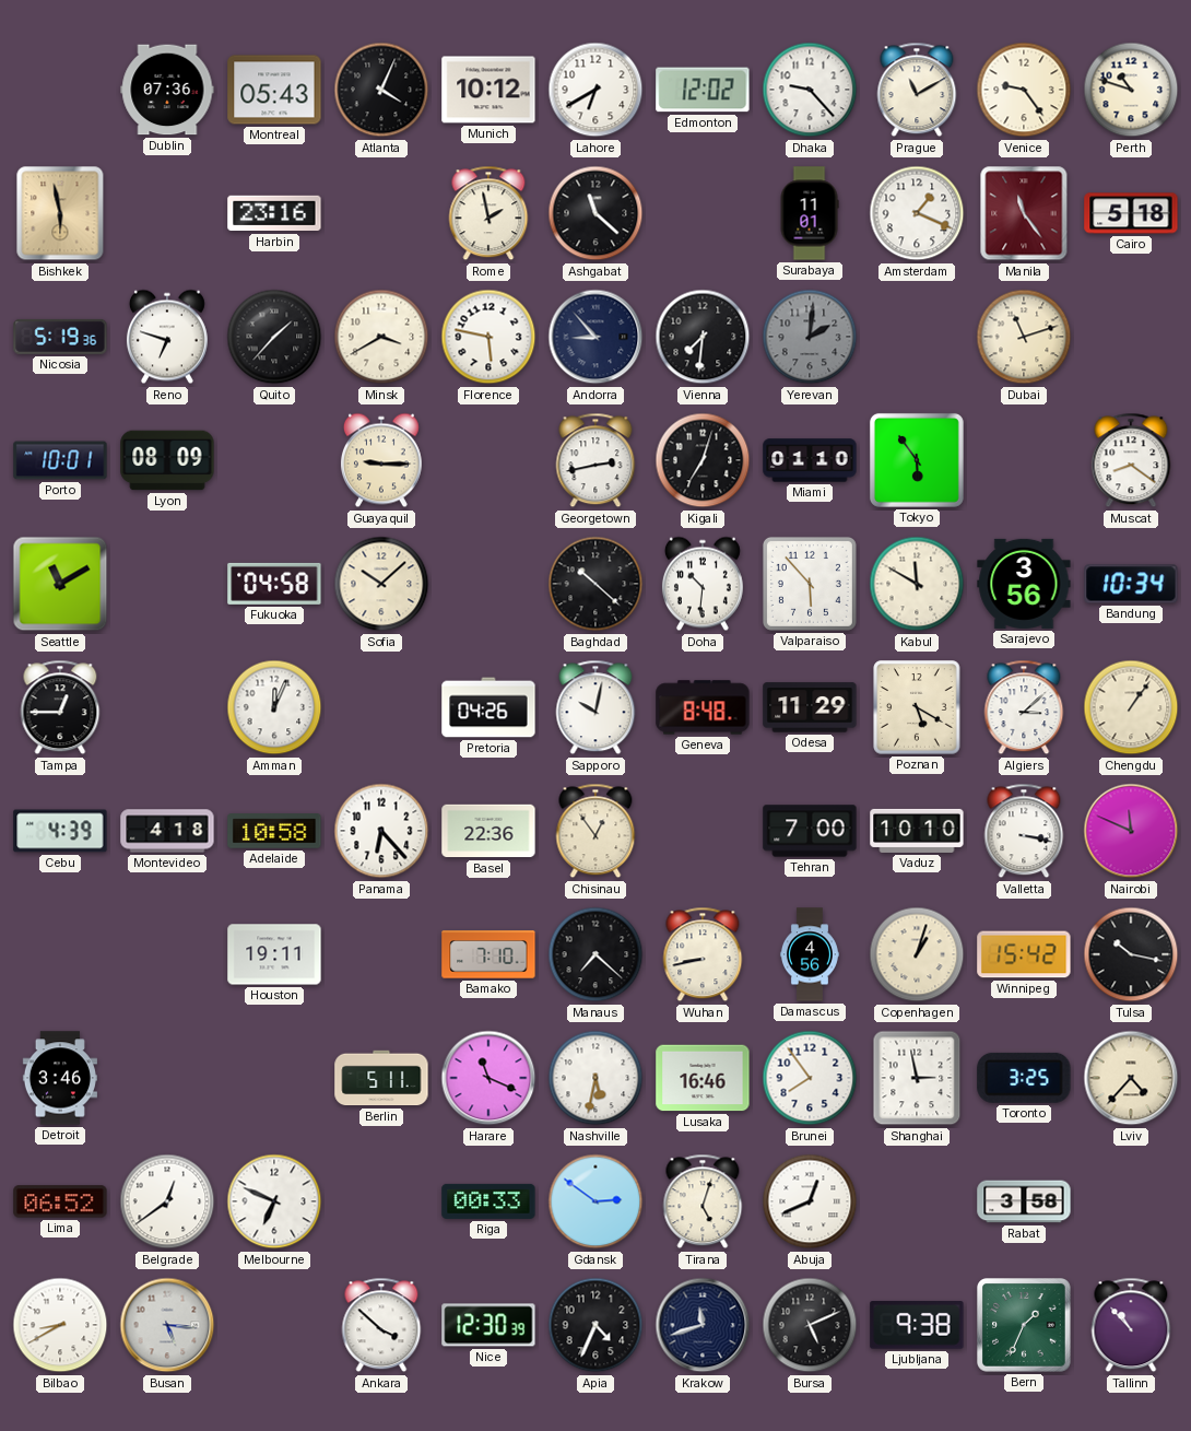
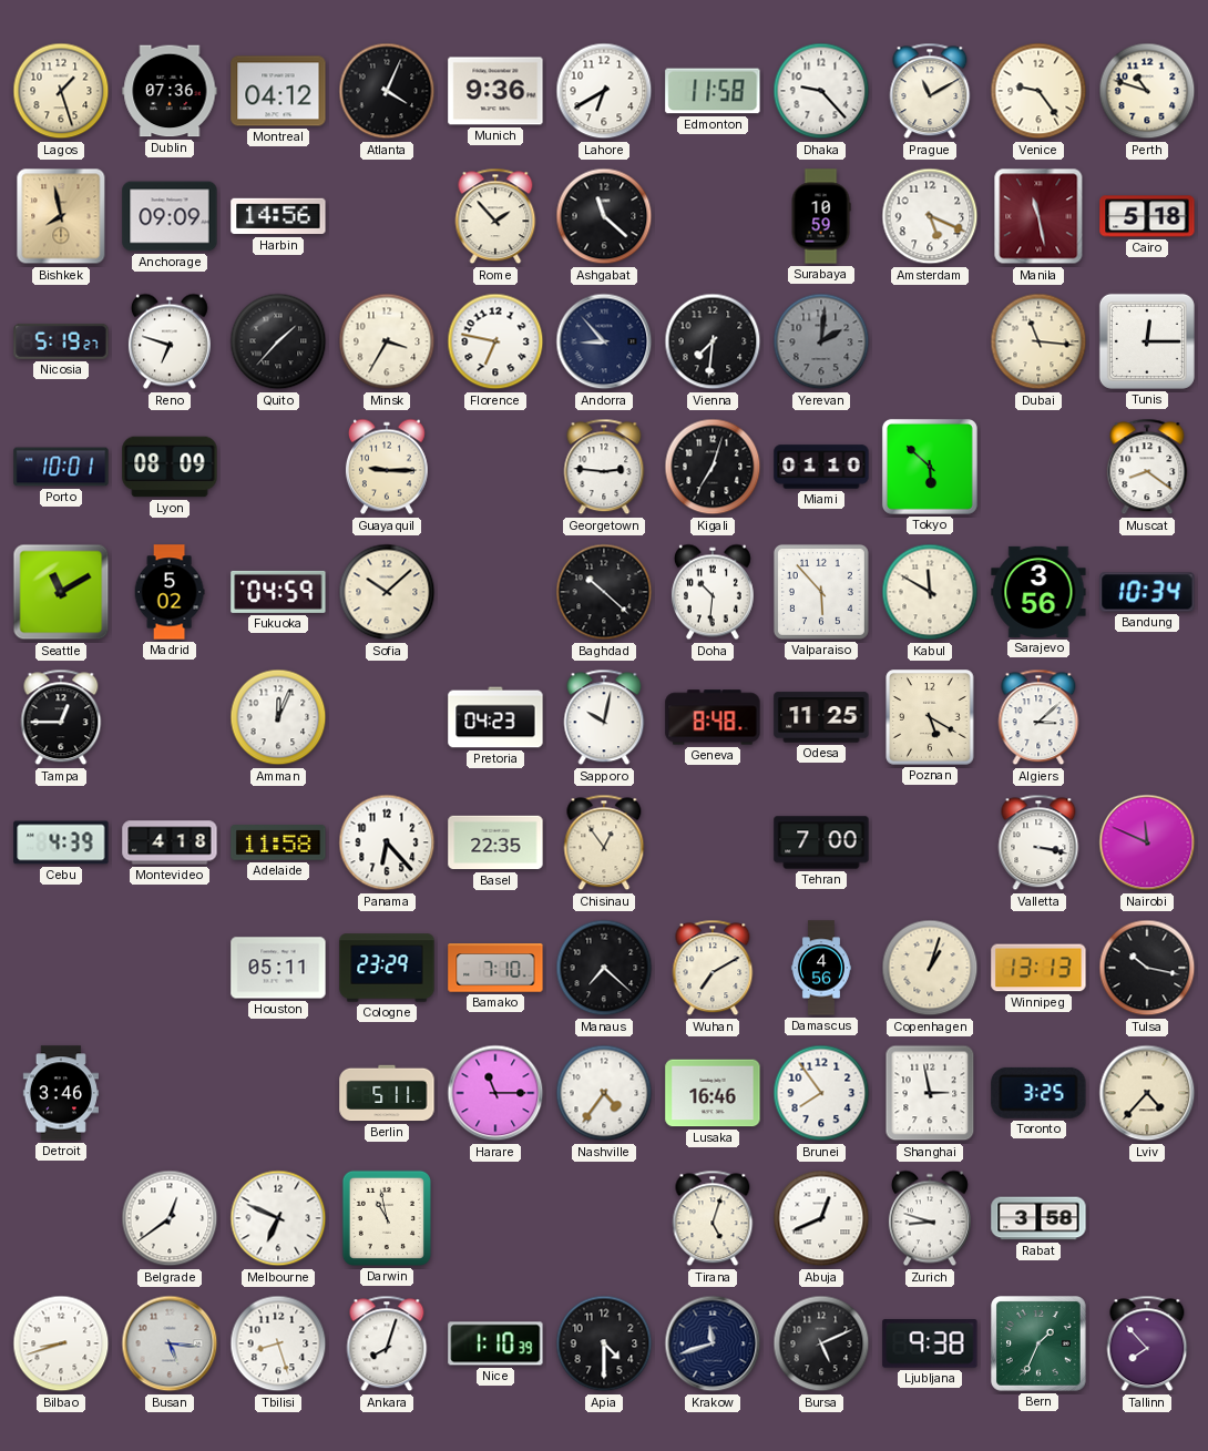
Lagos: none -> 1:27 (61, 91)
Montreal: 05:43 -> 04:12 (278, 91)
Munich: 10:12 -> 9:36 (495, 91)
Edmonton: 12:02 -> 11:58 (713, 91)
Bishkek: 5:58 -> 7:58 (61, 216)
Anchorage: none -> 09:09 (170, 216)
Harbin: 23:16 -> 14:56 (278, 216)
Rome: 1:58 -> 1:53 (495, 216)
Surabaya: 11:01 -> 10:59 (821, 216)
Amsterdam: 1:19 -> 5:19 (930, 216)
Manila: 11:24 -> 11:28 (1038, 216)
Nicosia: 5:19:36 -> 5:19:27 (61, 341)
Minsk: 3:40 -> 3:35 (387, 341)
Florence: 5:47 -> 6:47 (495, 341)
Dubai: 11:12 -> 11:16 (1038, 341)
Tunis: none -> 12:15 (1147, 341)
Georgetown: 2:43 -> 2:46 (604, 467)
Tokyo: 5:54 -> 5:52 (930, 467)
Madrid: none -> 5:02 (170, 592)
Fukuoka: 04:58 -> 04:59 (278, 592)
Pretoria: 04:26 -> 04:23 (495, 717)
Odesa: 11:29 -> 11:25 (821, 717)
Chengdu: 1:06 -> none (1131, 707)
Adelaide: 10:58 -> 11:58 (278, 842)
Basel: 22:36 -> 22:35 (495, 842)
Vaduz: 10:10 -> none (917, 831)
Houston: 19:11 -> 05:11 (278, 968)
Cologne: none -> 23:29 (387, 968)
Wuhan: 8:43 -> 7:10 (713, 968)
Winnipeg: 15:42 -> 13:13 (1038, 968)
Harare: 11:19 -> 11:15 (495, 1093)
Nashville: 5:32 -> 4:36 (604, 1093)
Lima: 06:52 -> none (60, 1201)
Darwin: none -> 10:58 (387, 1218)
Riga: 00:33 -> none (488, 1201)
Gdansk: 2:51 -> none (595, 1201)
Zurich: none -> 8:48 (930, 1218)
Bilbao: 8:40 -> 8:42 (61, 1343)
Tbilisi: none -> 8:27 (278, 1343)
Ankara: 3:52 -> 8:03 (387, 1343)
Nice: 12:30 -> 1:10 (495, 1343)
Apia: 4:34 -> 4:30 (604, 1343)
Tallinn: 10:53 -> 7:53 (1147, 1343)
